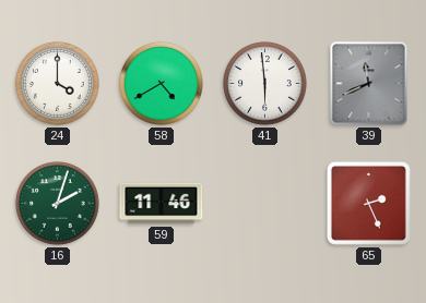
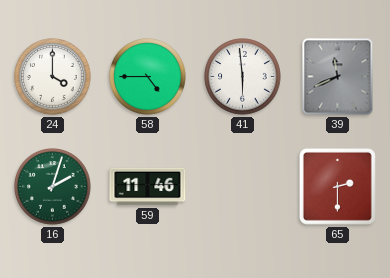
58: 4:40 -> 4:45 (148, 77)
65: 2:26 -> 2:30 (337, 186)
